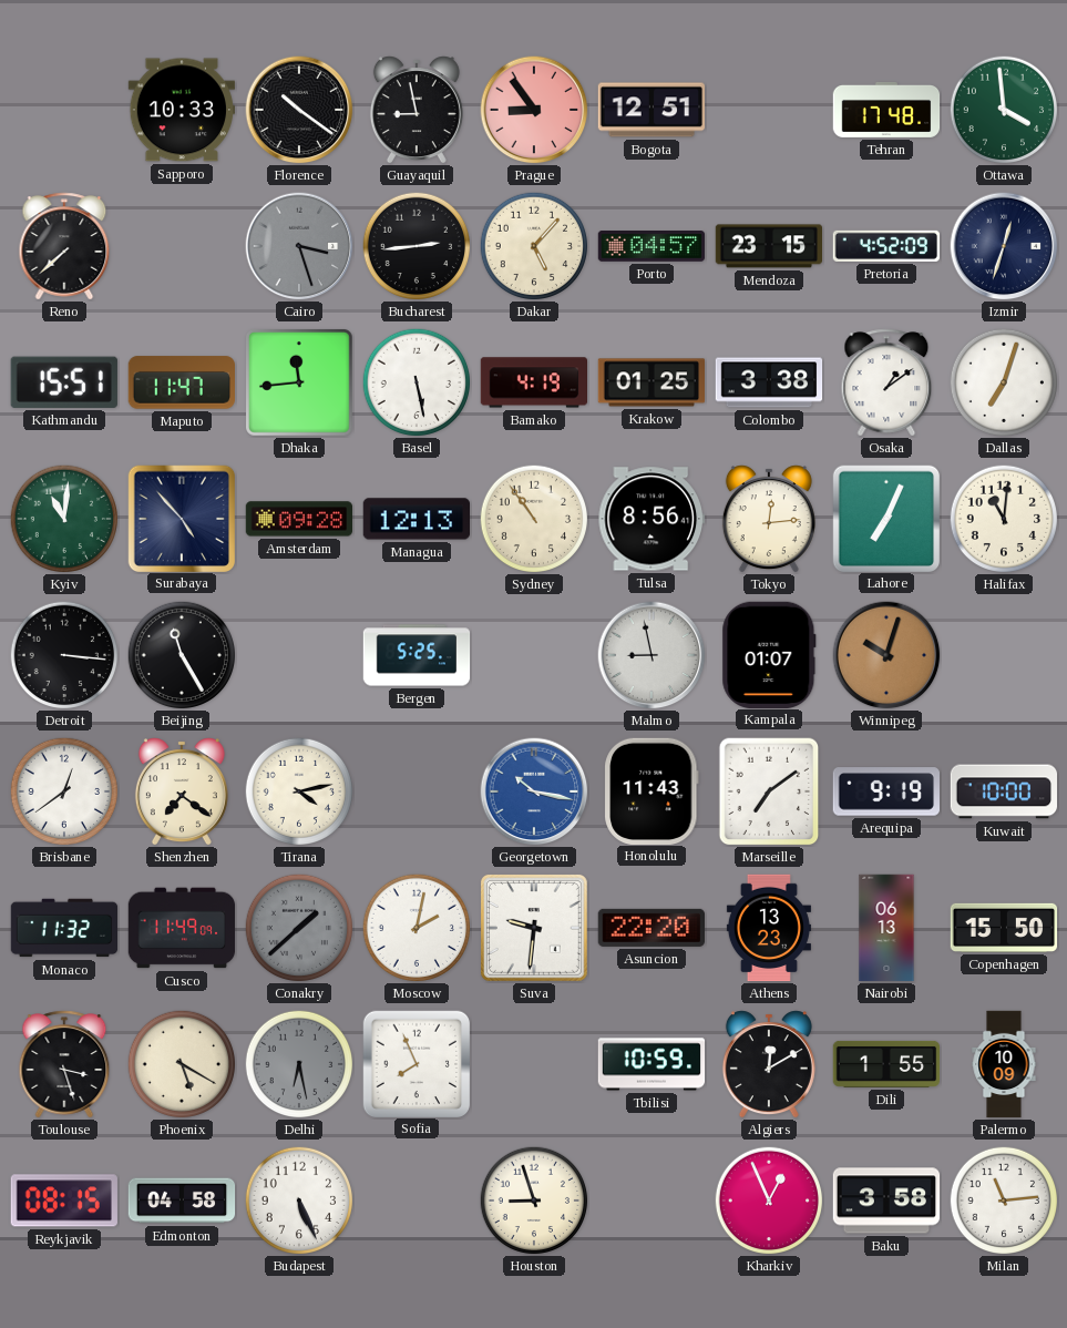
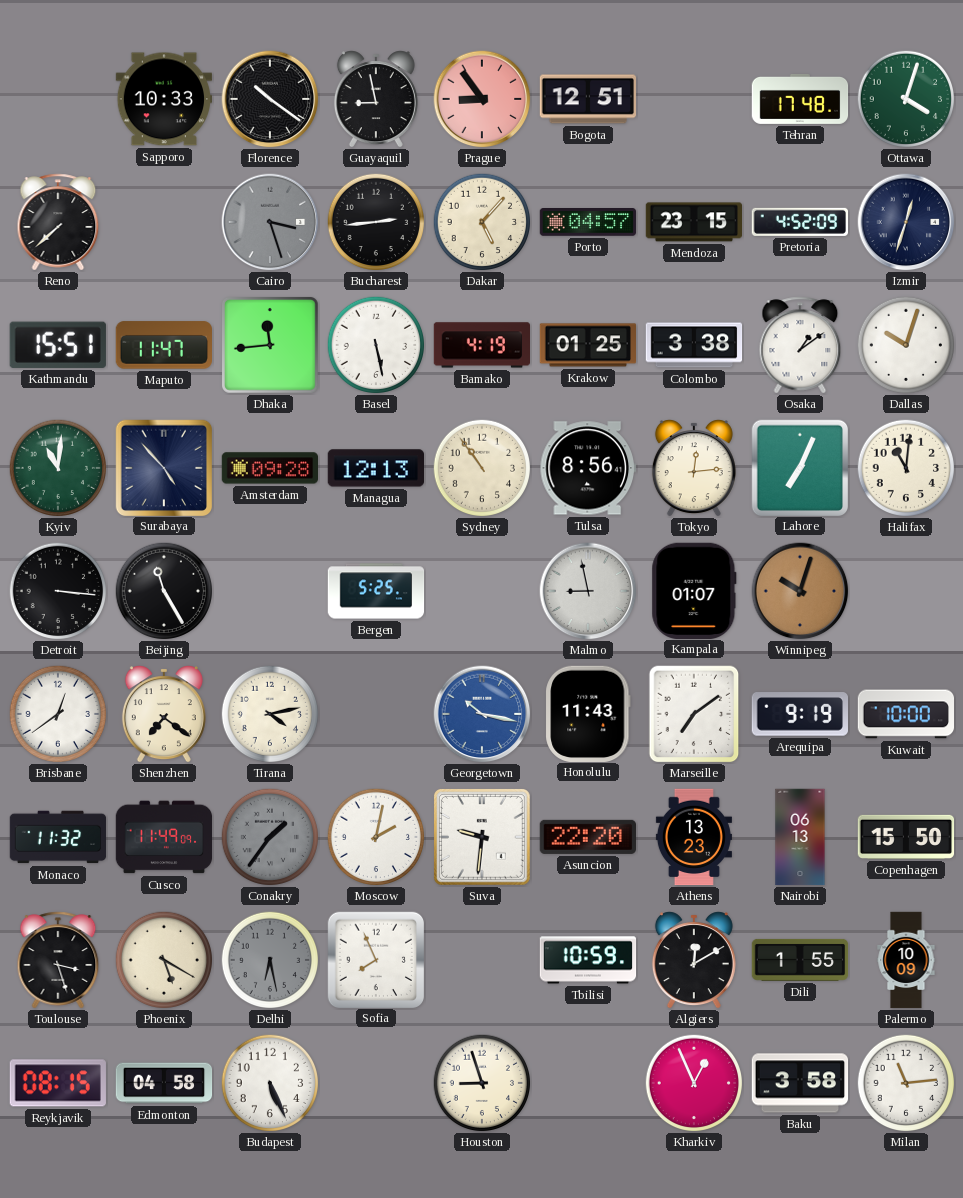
Ottawa: 3:59 -> 4:03 (905, 98)
Dallas: 7:03 -> 10:03 (905, 344)
Conakry: 1:38 -> 1:36 (269, 836)
